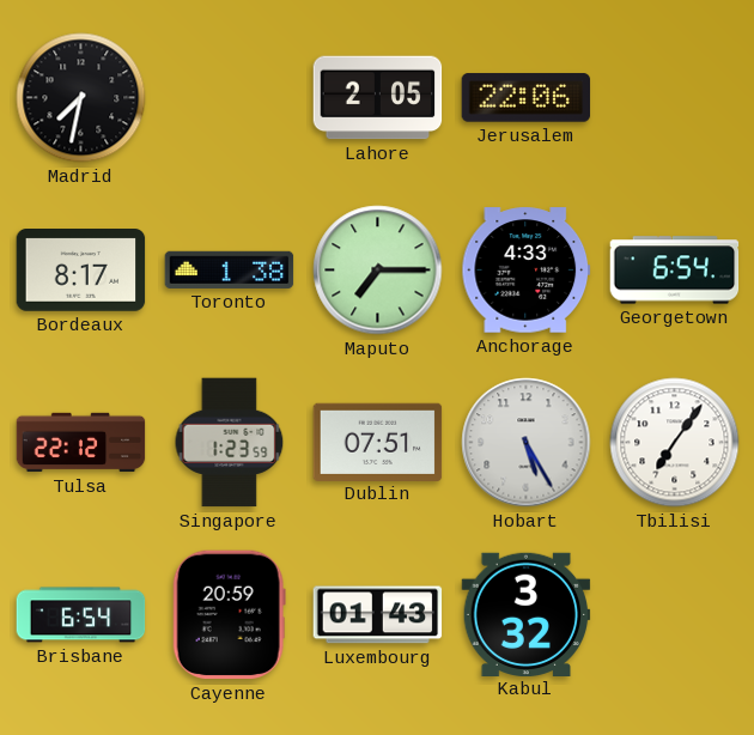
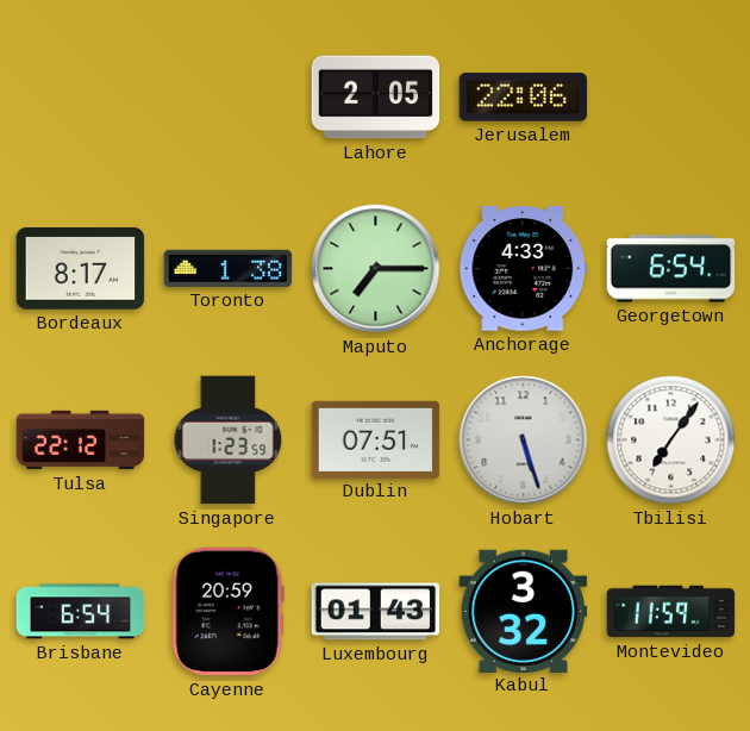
Madrid: 7:32 -> none (81, 98)
Hobart: 5:25 -> 5:27 (524, 441)
Montevideo: none -> 11:59 (671, 612)
